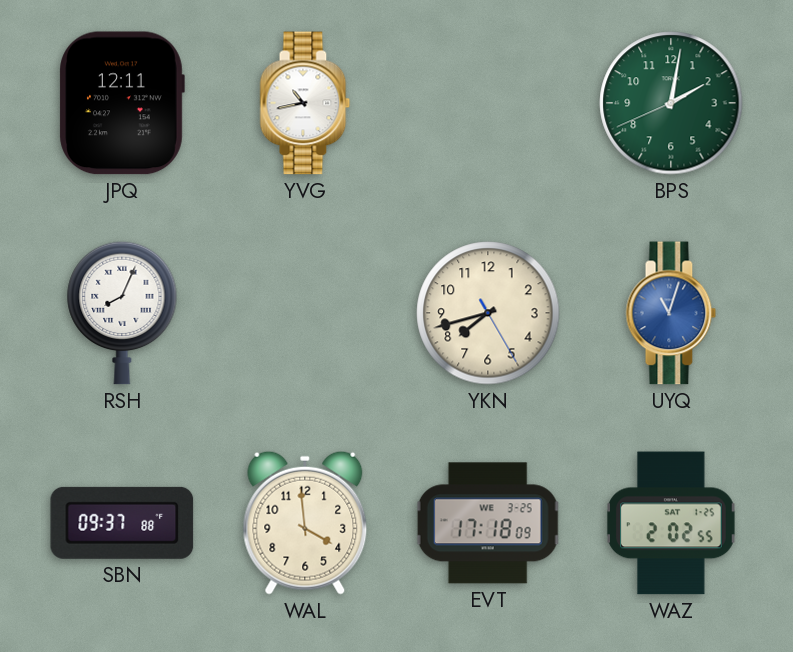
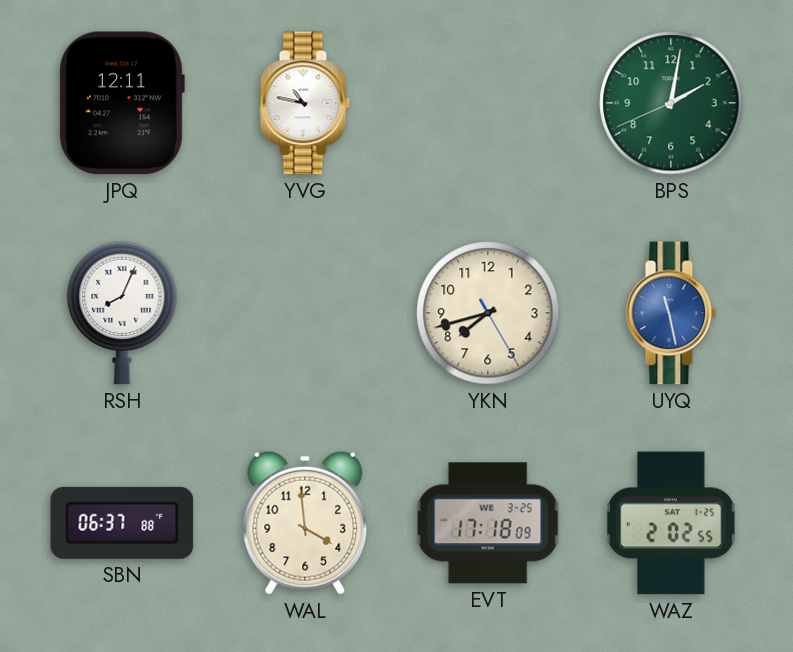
YVG: 10:43 -> 10:47 (305, 103)
UYQ: 11:03 -> 11:28 (671, 313)
SBN: 09:37 -> 06:37 (122, 523)
